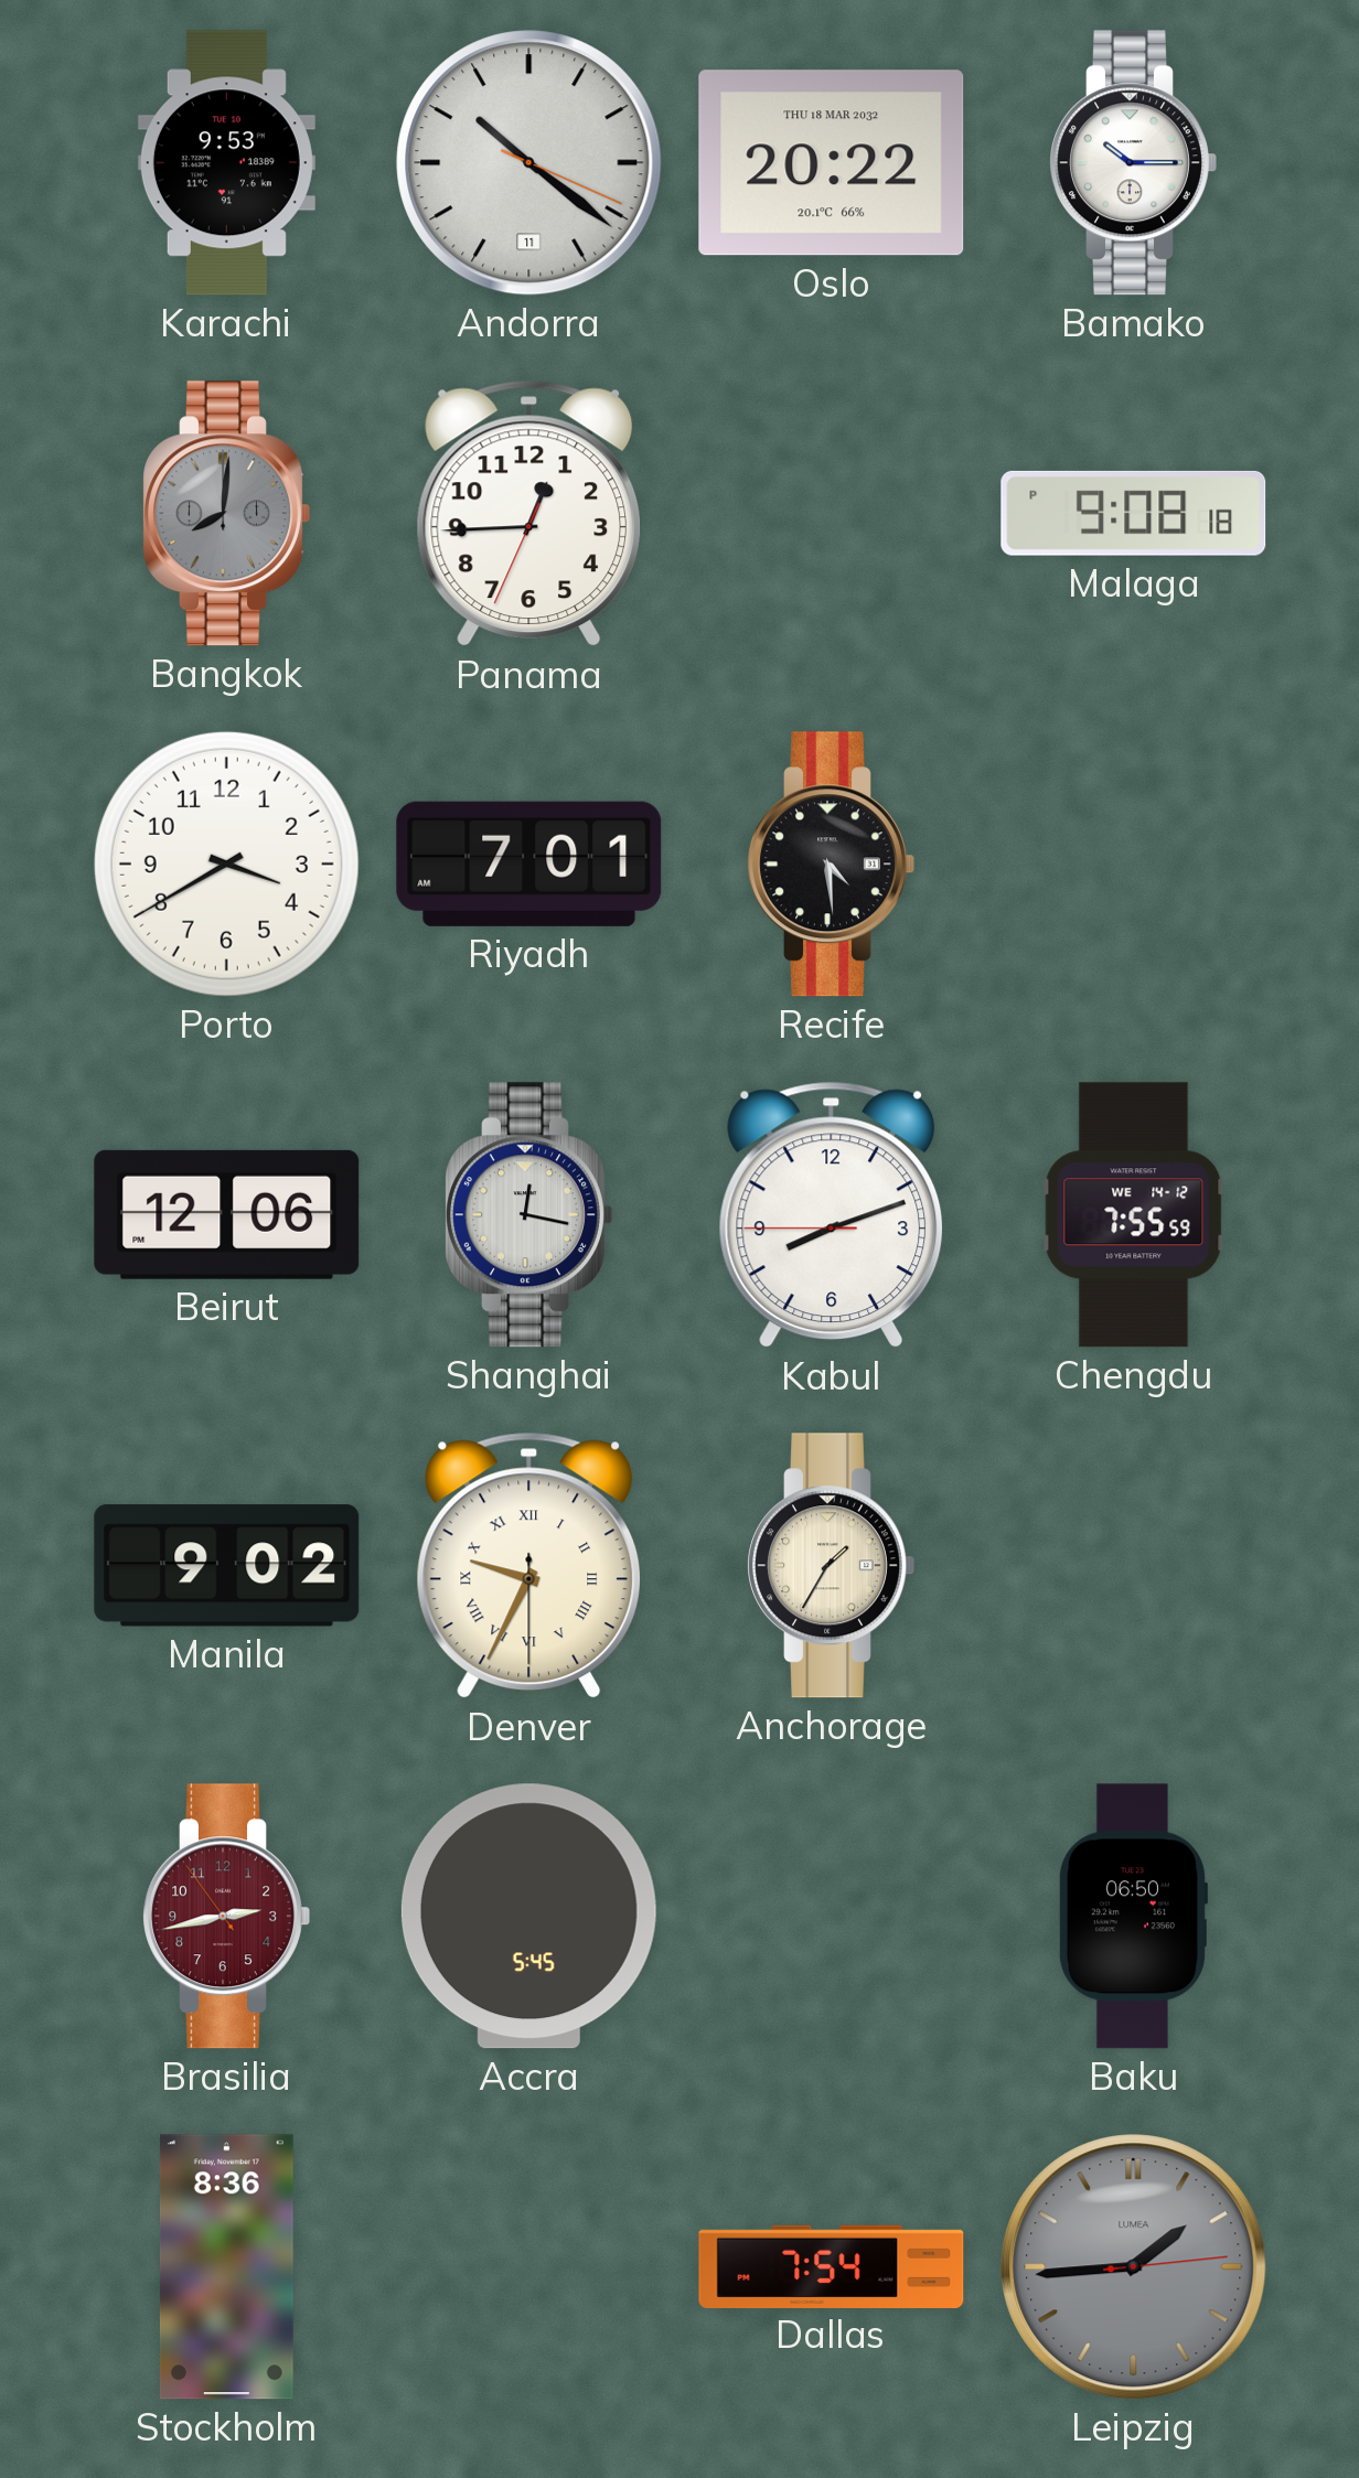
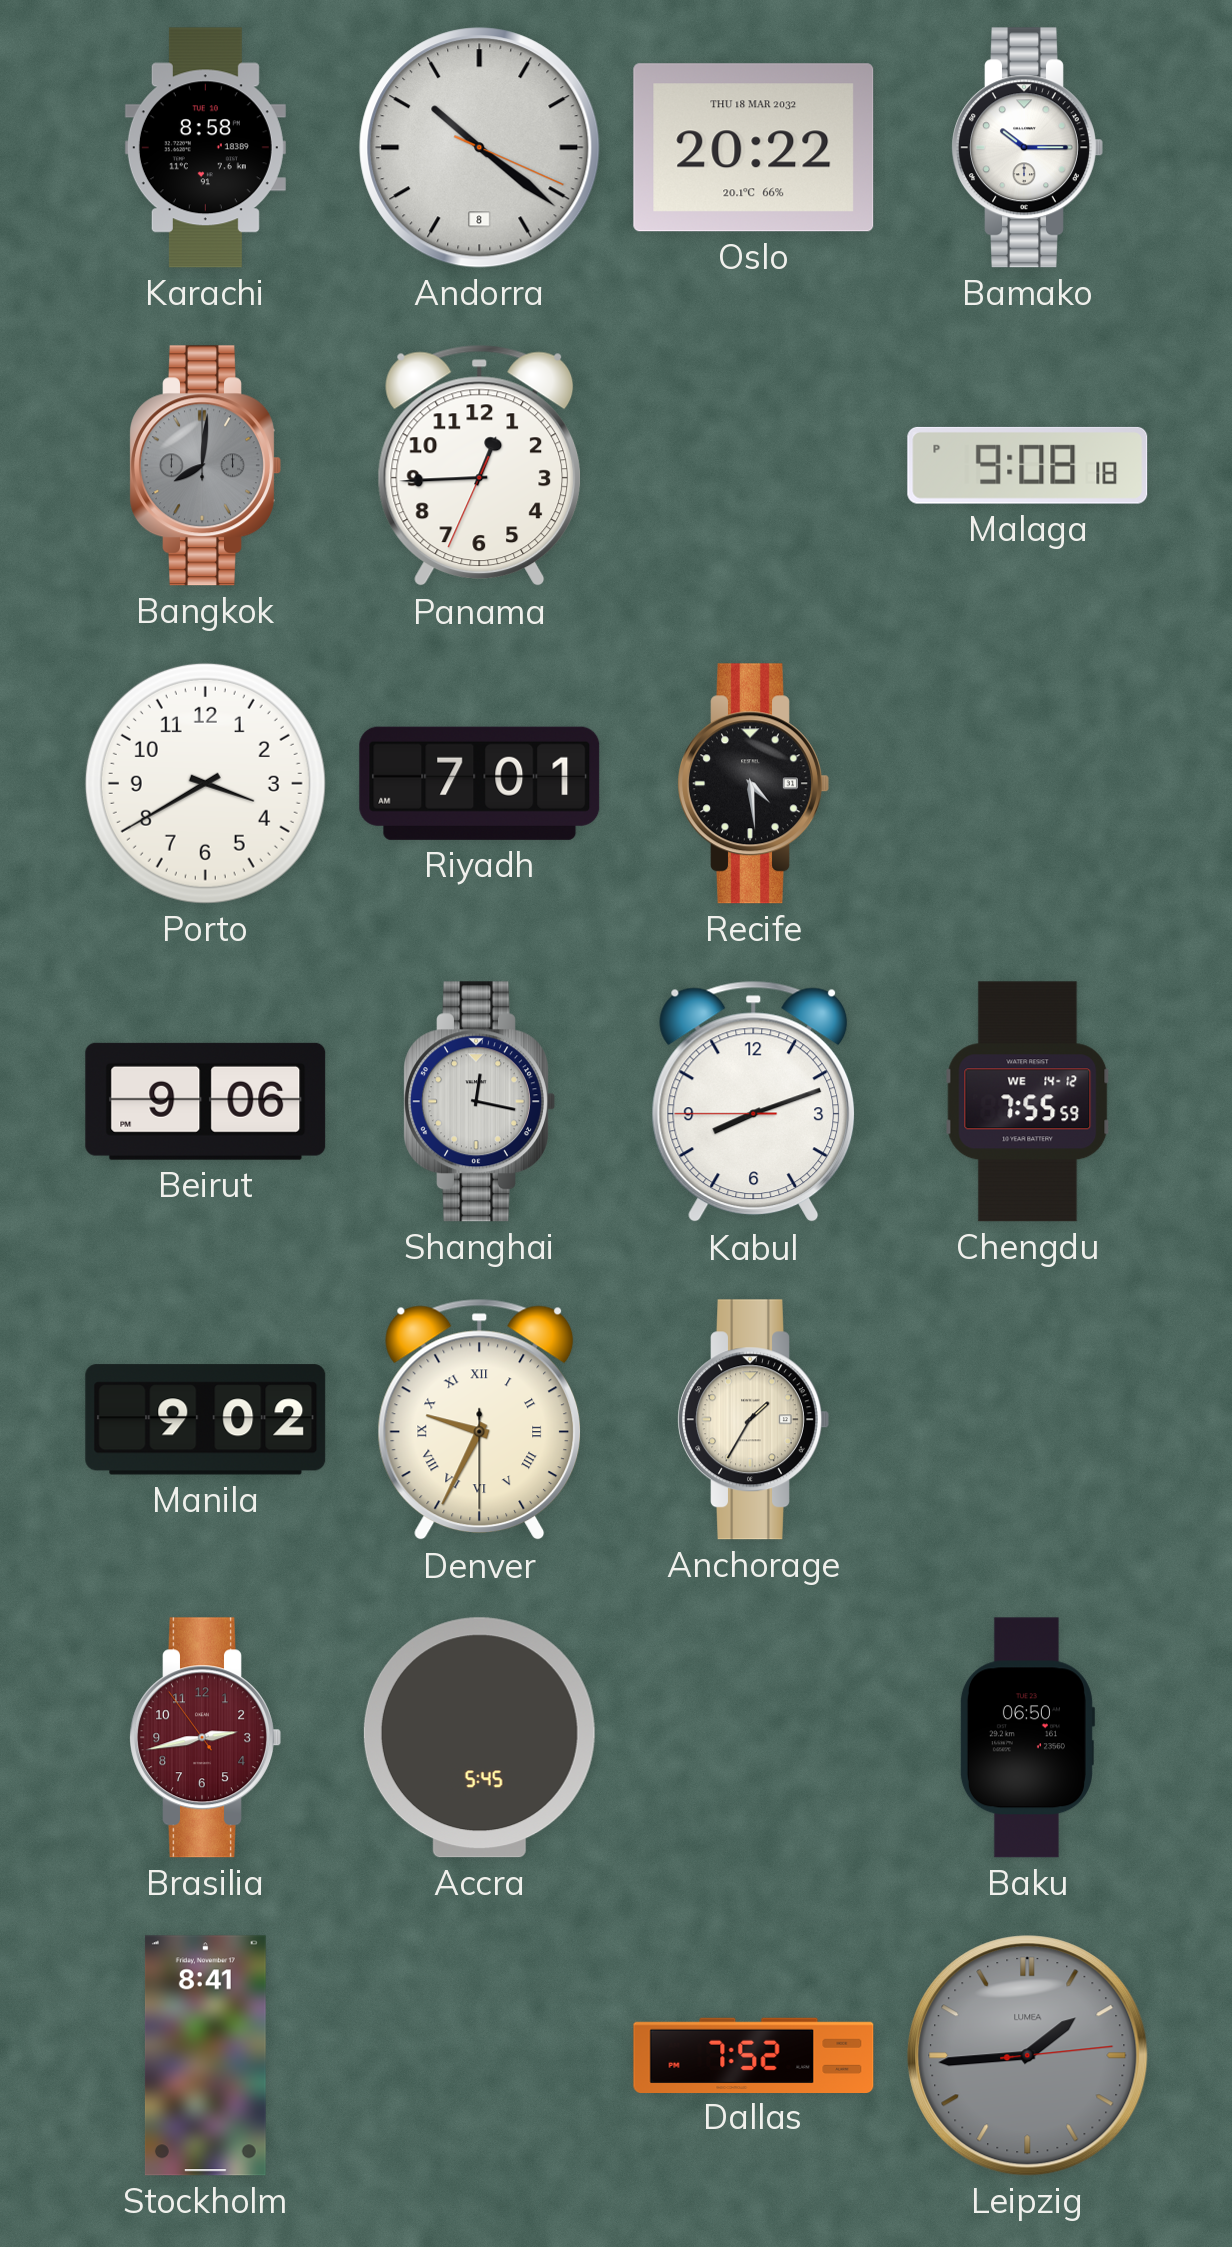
Karachi: 9:53 -> 8:58 (205, 148)
Andorra date: 11 -> 8 (480, 148)
Beirut: 12:06 -> 9:06 (206, 1101)
Stockholm: 8:36 -> 8:41 (205, 2056)
Dallas: 7:54 -> 7:52 (754, 2055)
